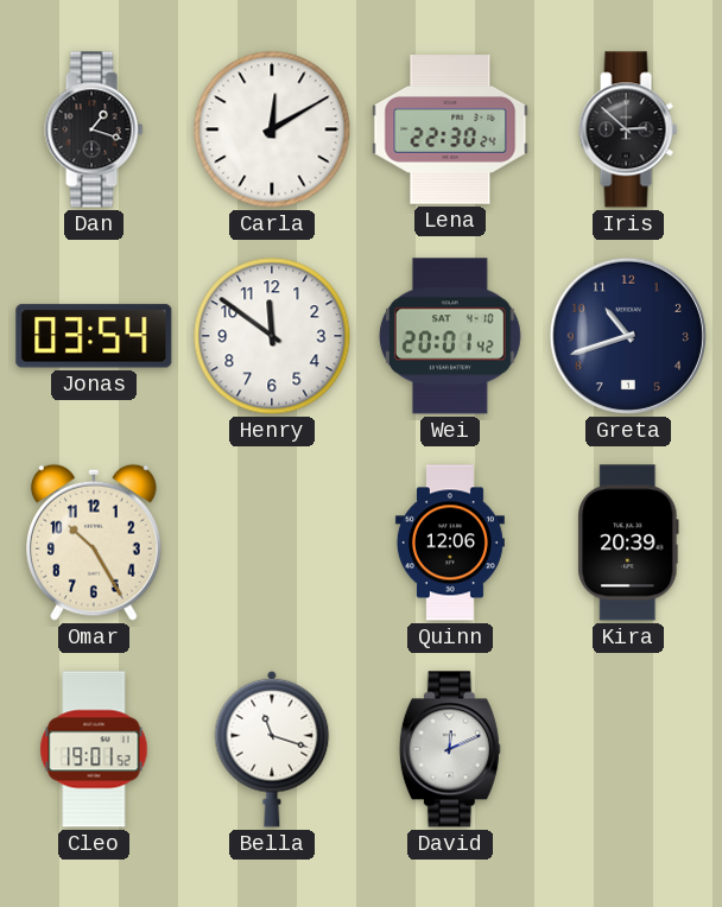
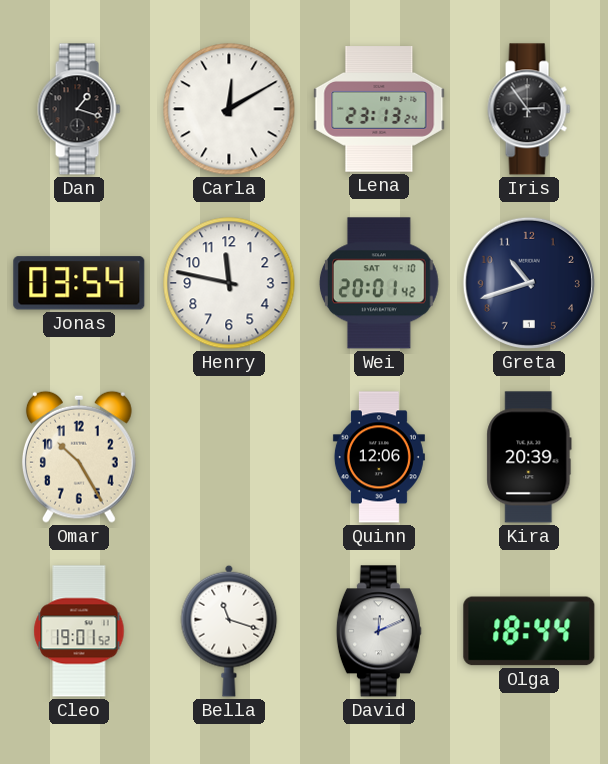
Lena: 22:30 -> 23:13 (379, 110)
Iris: 2:52 -> 2:54 (529, 109)
Henry: 11:51 -> 11:47 (229, 283)
Olga: none -> 18:44 (529, 631)
